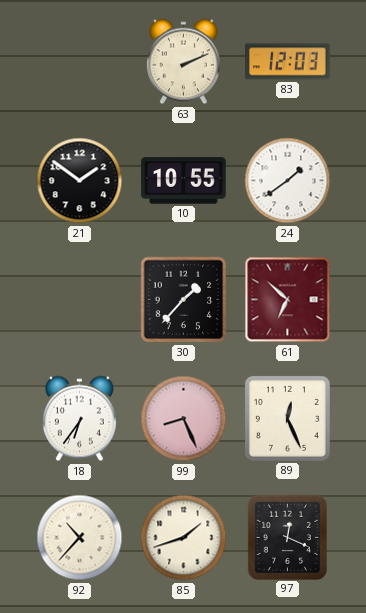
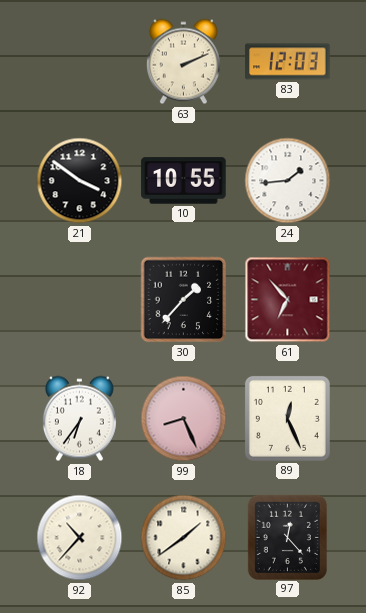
21: 1:51 -> 3:51 (80, 181)
24: 1:39 -> 1:44 (288, 181)
61: 6:52 -> 6:53 (288, 300)
85: 1:42 -> 1:39 (184, 538)
97: 12:19 -> 12:23 (287, 537)
